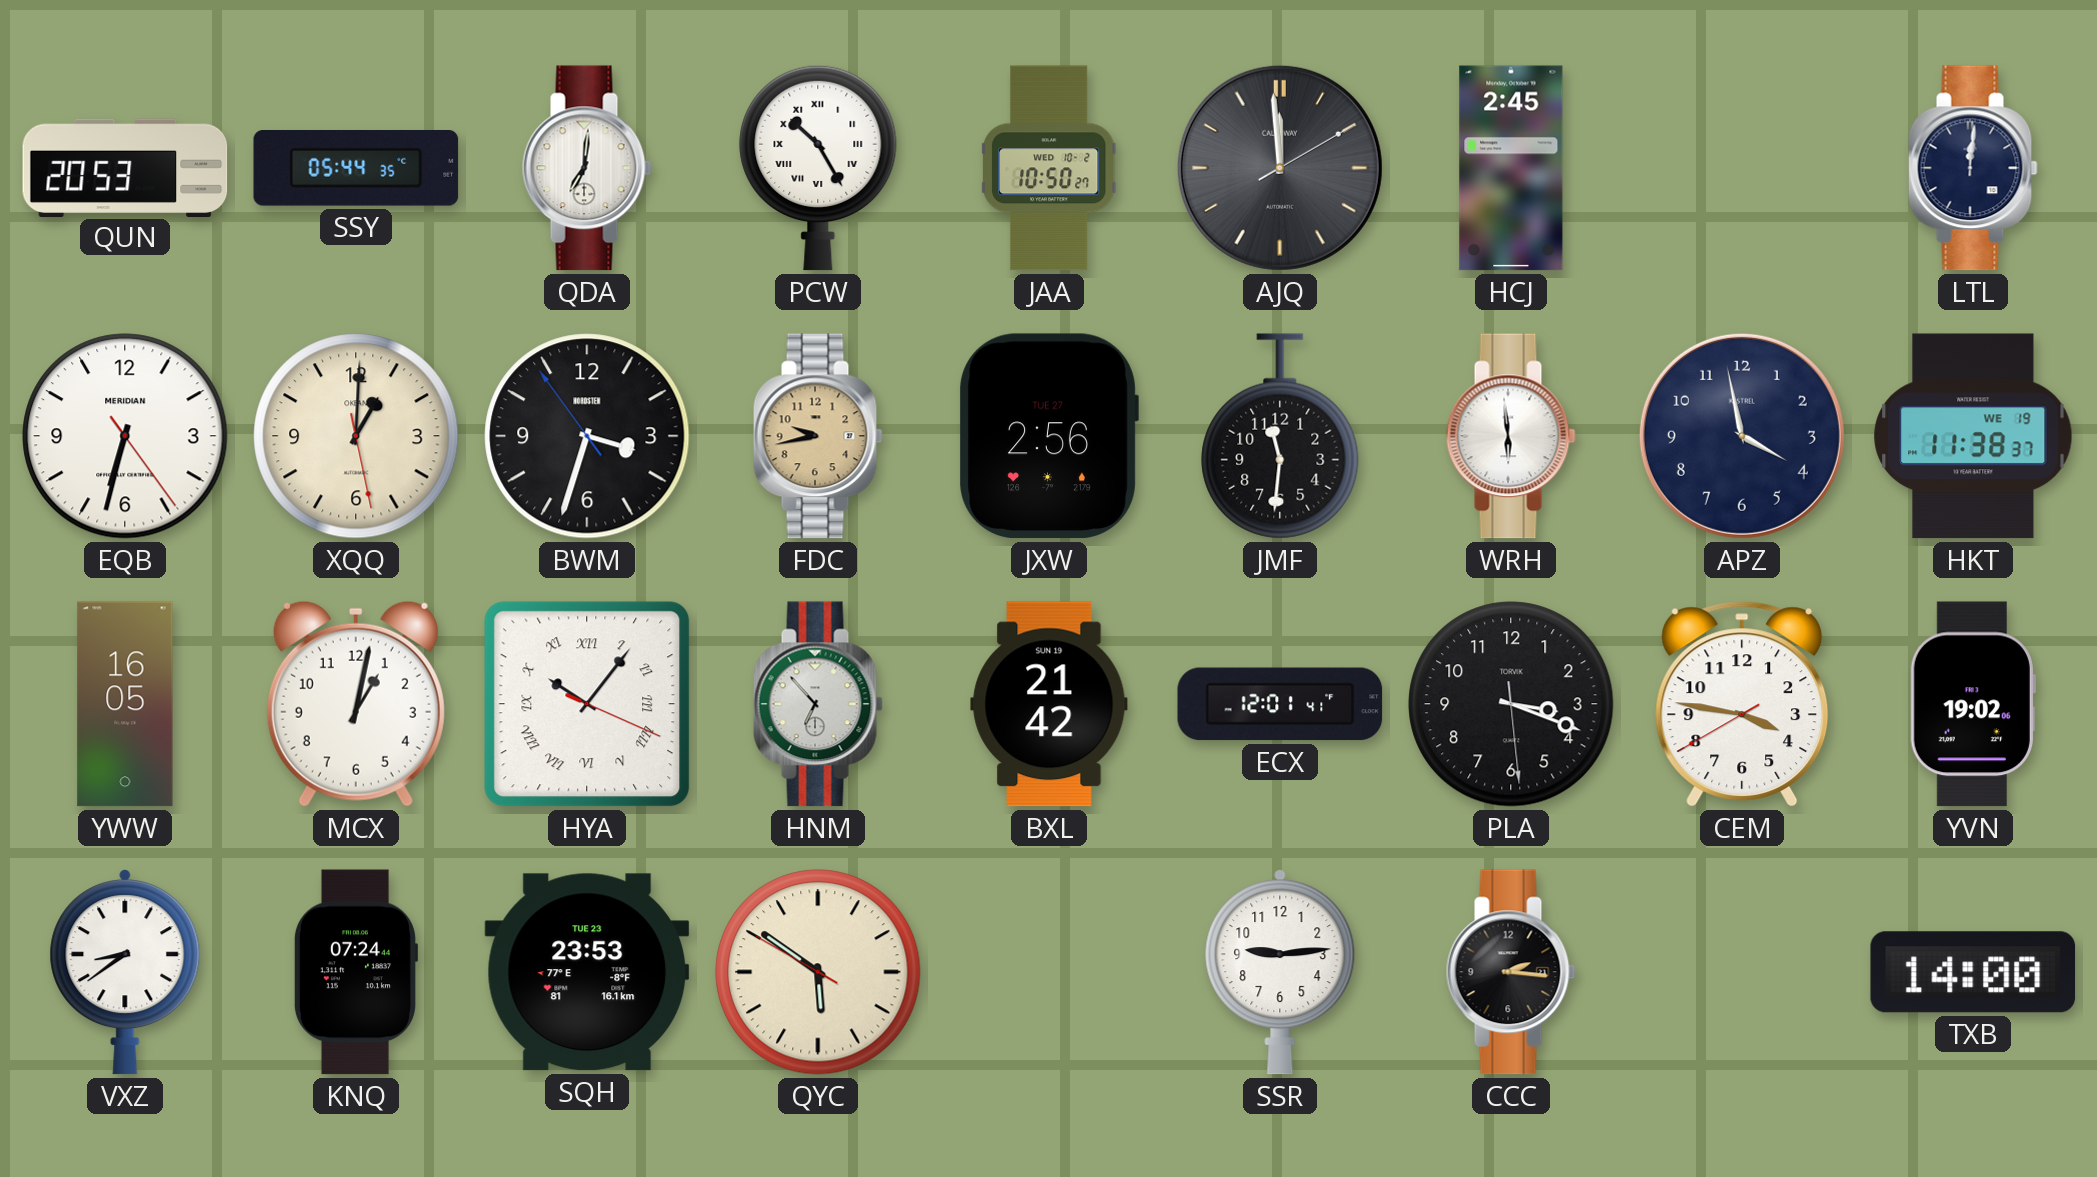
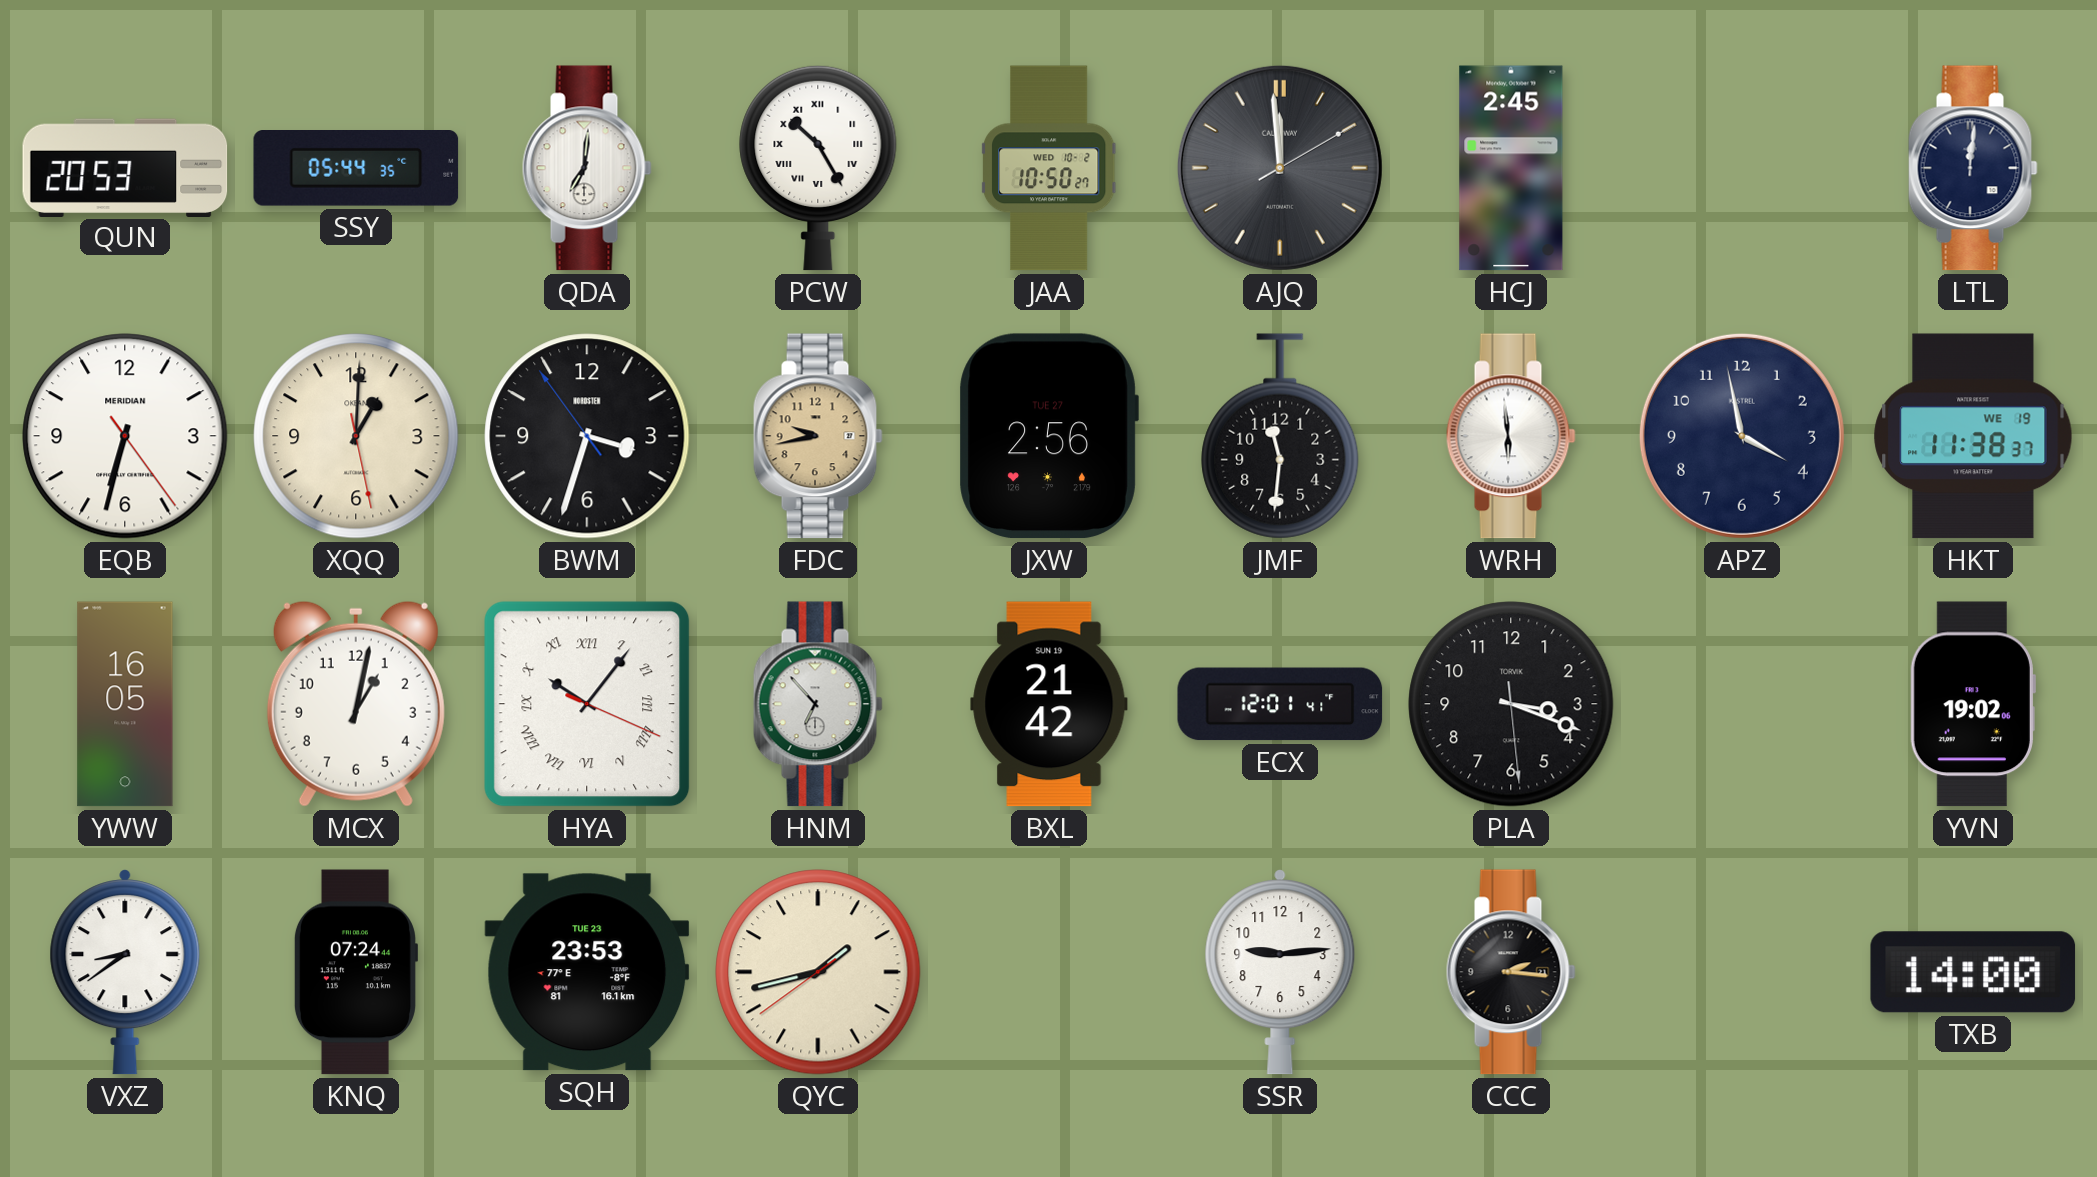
CEM: 3:46 -> none (1742, 704)
QYC: 5:50 -> 1:42 (818, 972)
